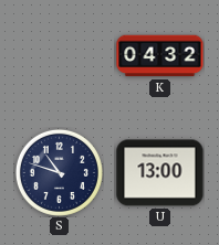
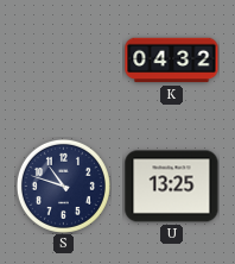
U: 13:00 -> 13:25 (172, 187)
